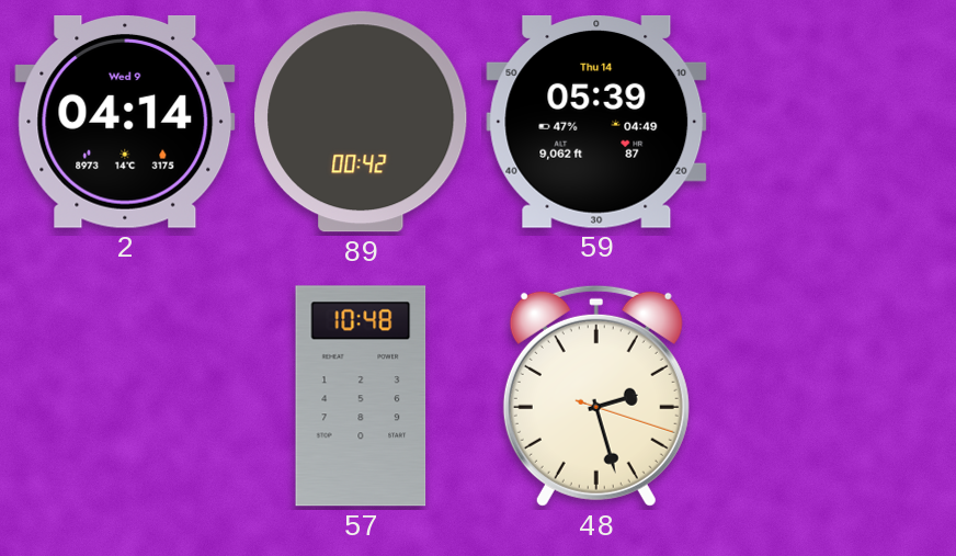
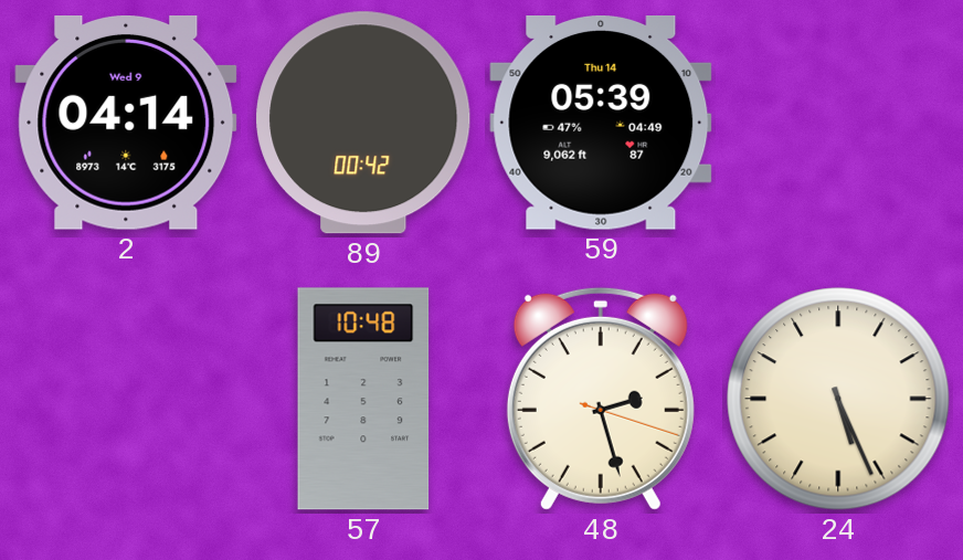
24: none -> 5:26 (838, 399)
